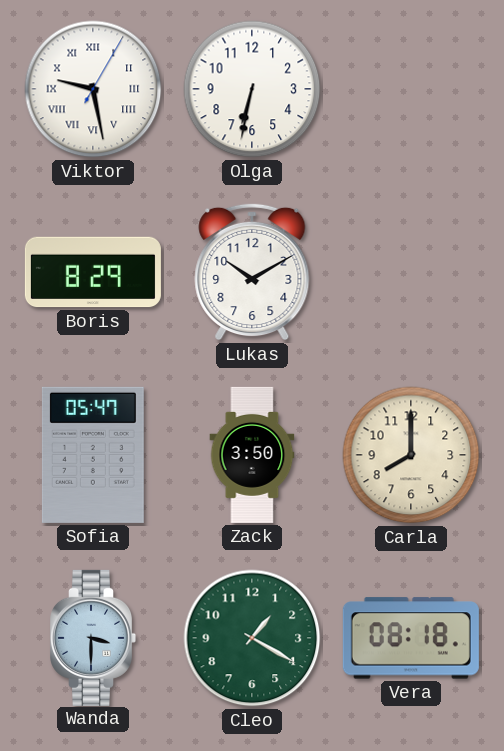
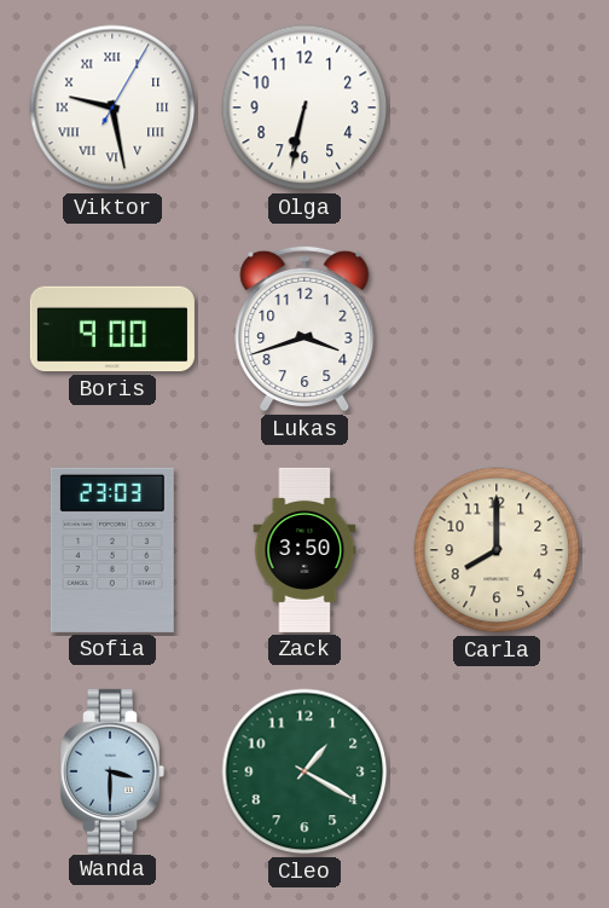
Boris: 8:29 -> 9:00 (112, 329)
Lukas: 10:10 -> 3:42 (304, 329)
Sofia: 05:47 -> 23:03 (112, 550)
Vera: 08:18 -> none (411, 638)
